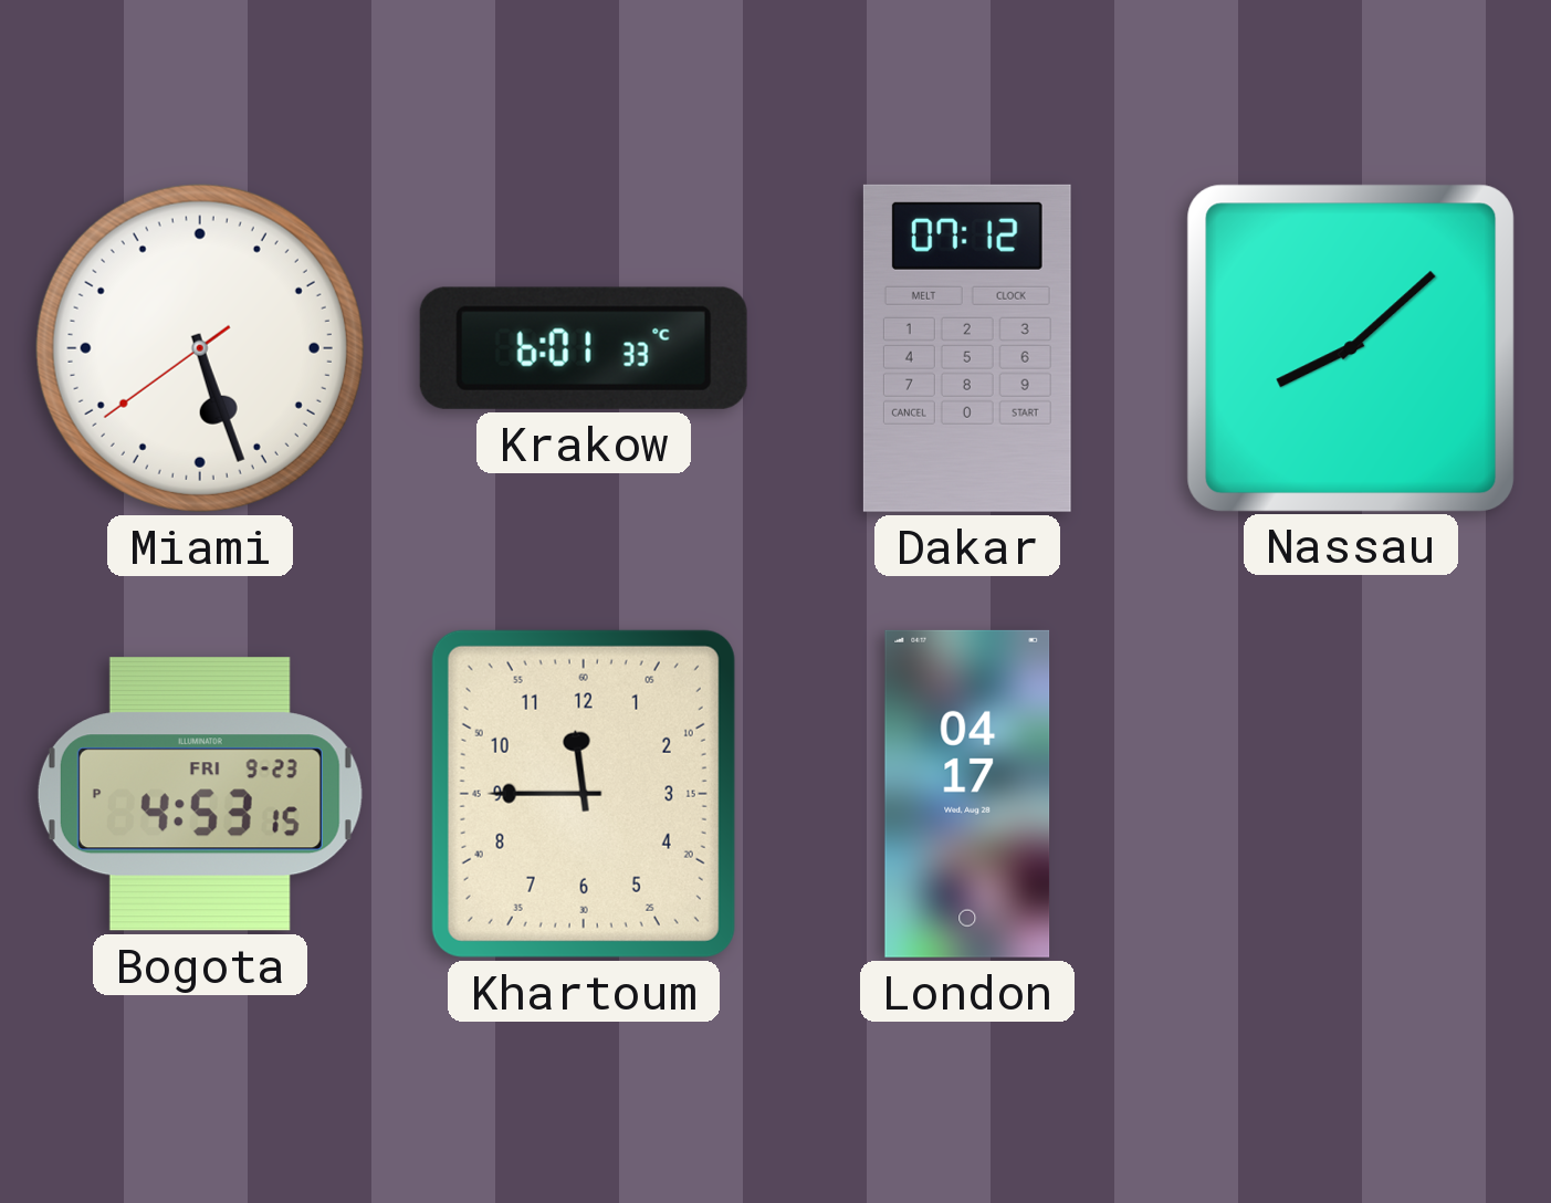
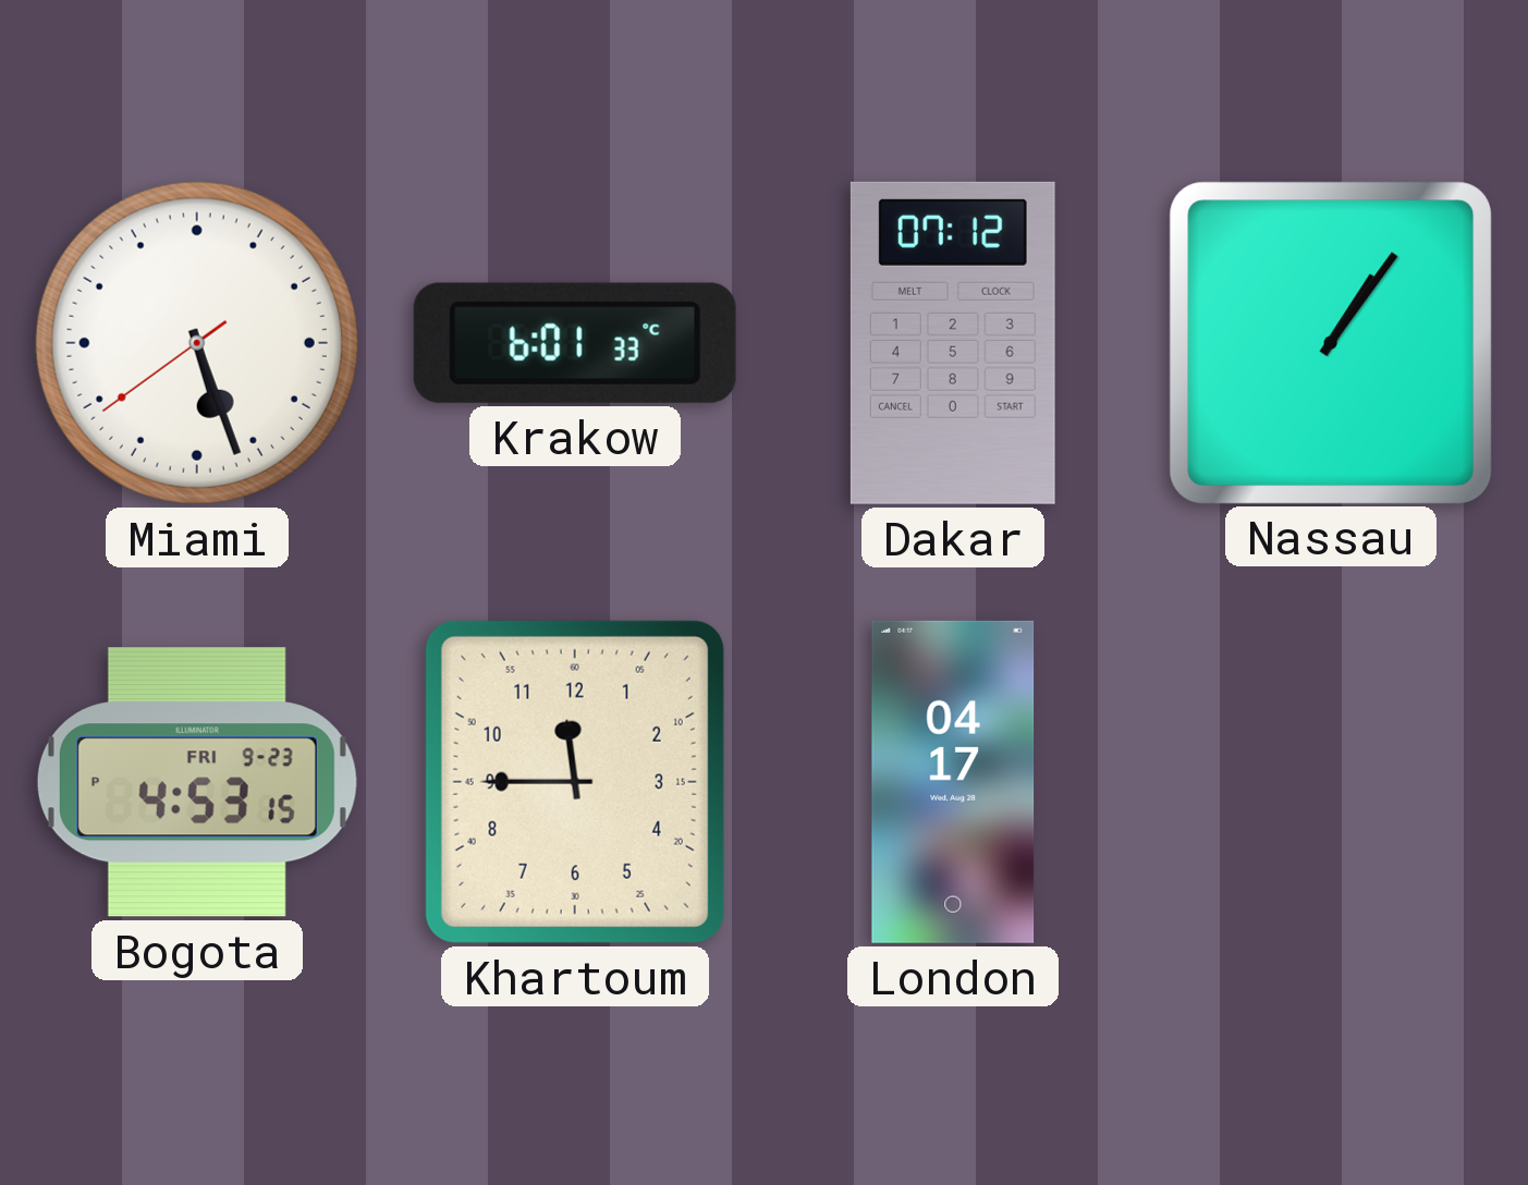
Nassau: 8:08 -> 1:06 (1330, 342)
